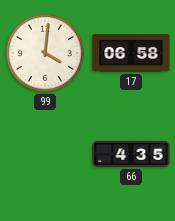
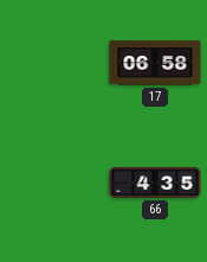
99: 4:01 -> none (45, 53)
